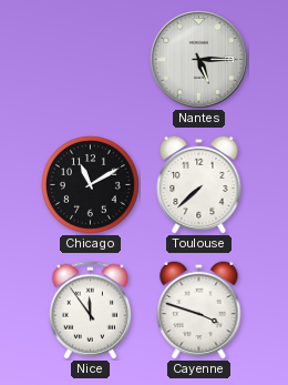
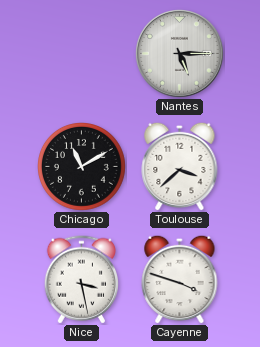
Toulouse: 7:38 -> 3:38 (180, 166)
Nice: 11:54 -> 3:28 (81, 280)
